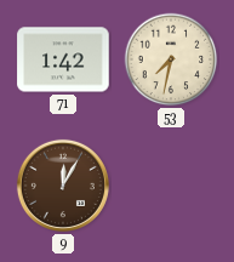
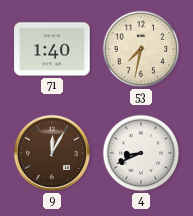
71: 1:42 -> 1:40 (52, 49)
4: none -> 8:41 (141, 153)
